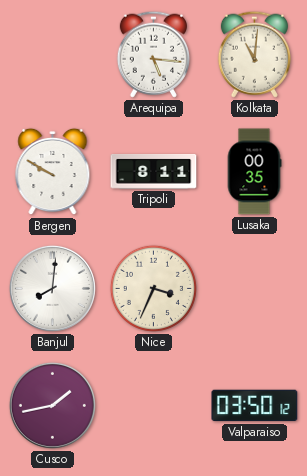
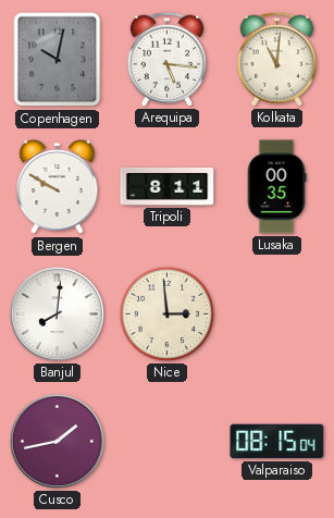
Copenhagen: none -> 10:02 (58, 60)
Nice: 3:34 -> 2:59 (166, 313)
Valparaiso: 03:50 -> 08:15 (277, 442)
